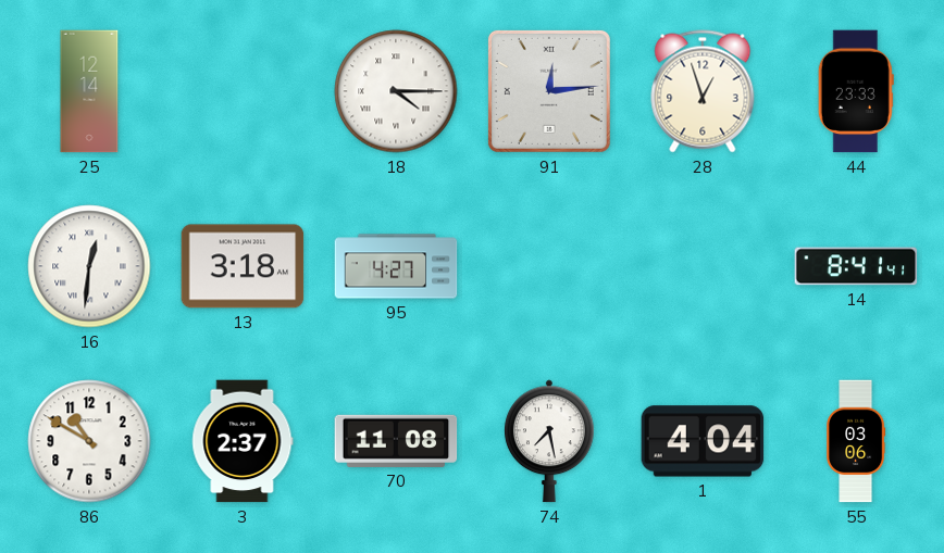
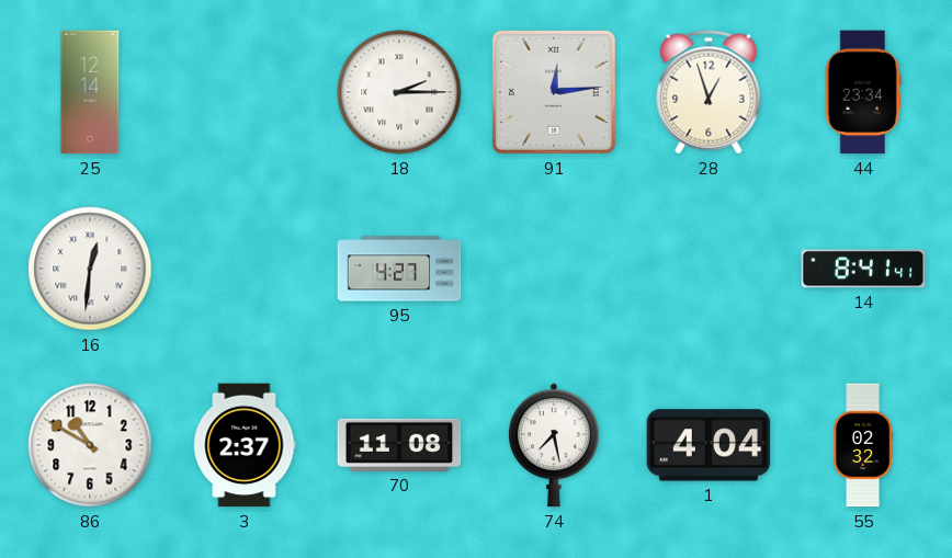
18: 4:15 -> 2:15 (399, 92)
44: 23:33 -> 23:34 (863, 92)
13: 3:18 -> none (243, 266)
55: 03:06 -> 02:32 (864, 445)
